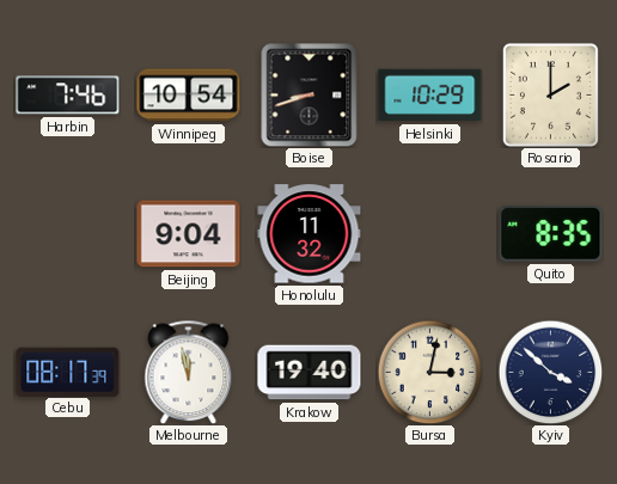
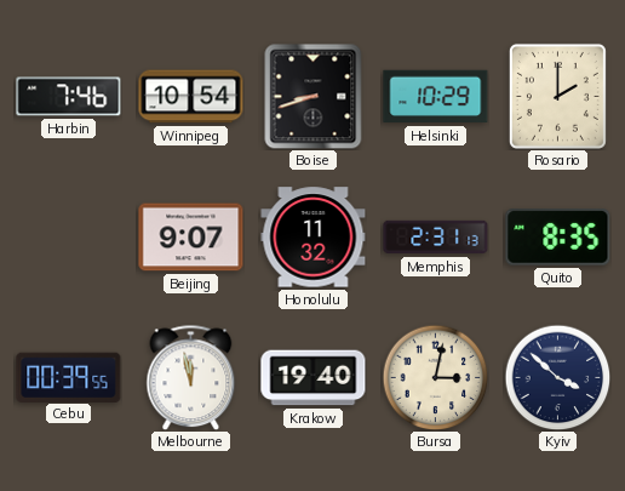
Beijing: 9:04 -> 9:07 (191, 238)
Memphis: none -> 2:31 (436, 238)
Cebu: 08:17 -> 00:39 (69, 377)
